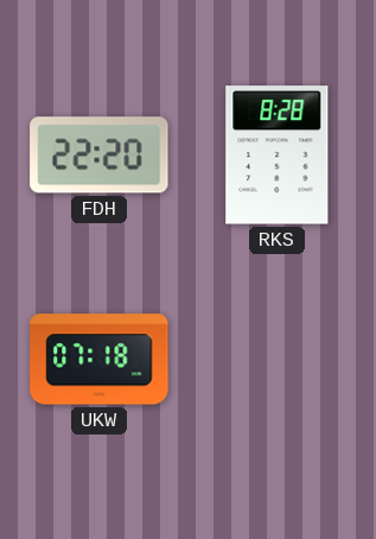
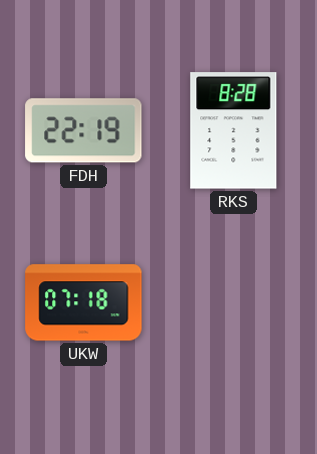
FDH: 22:20 -> 22:19 (84, 131)
